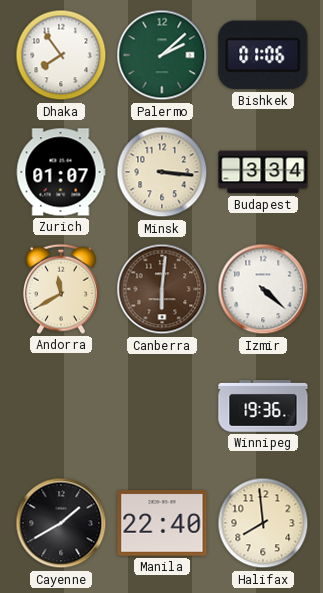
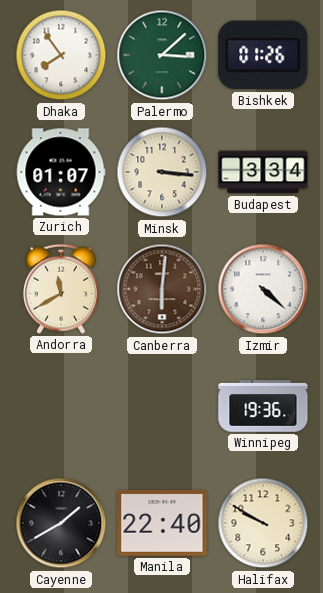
Palermo: 2:08 -> 3:08 (162, 55)
Bishkek: 01:06 -> 01:26 (263, 55)
Halifax: 7:59 -> 9:50 (263, 523)
